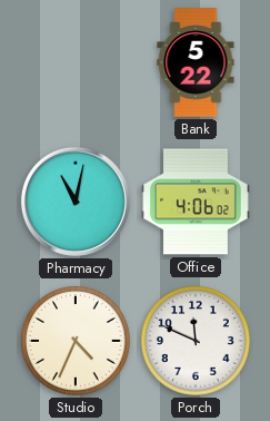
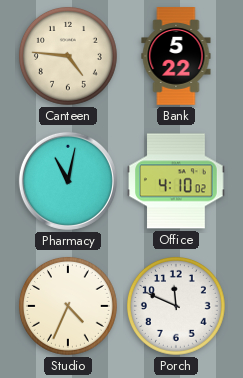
Canteen: none -> 4:46 (68, 56)
Office: 4:06 -> 4:10 (176, 181)
